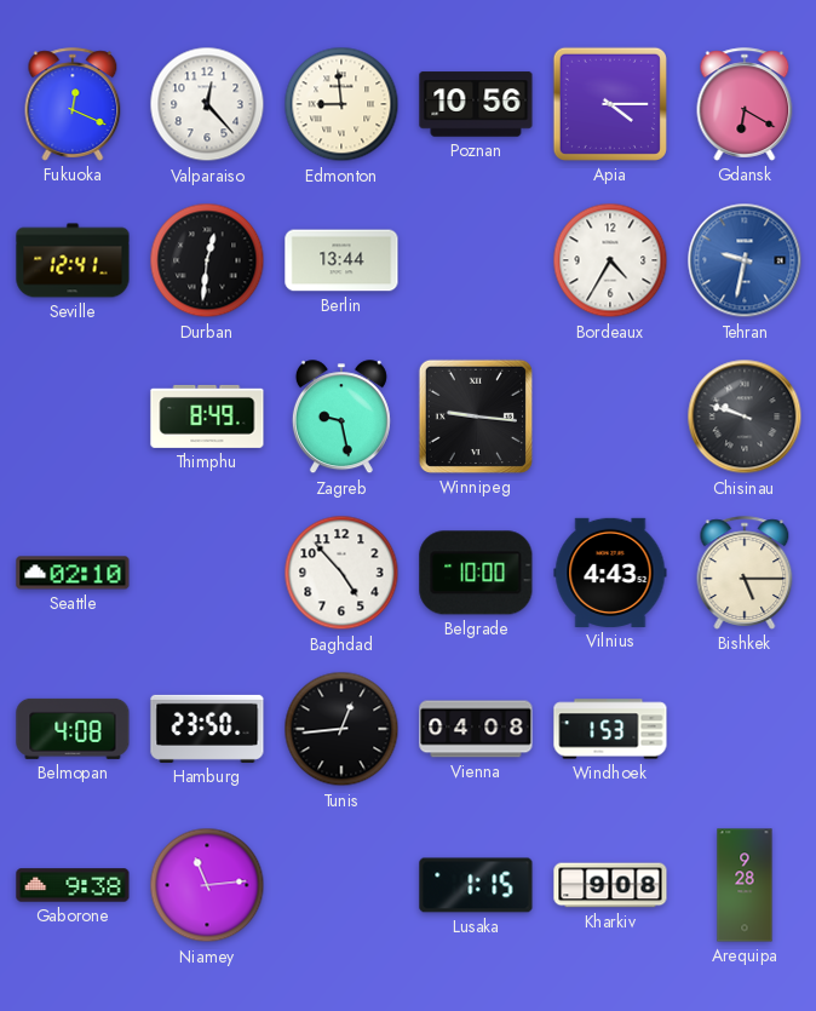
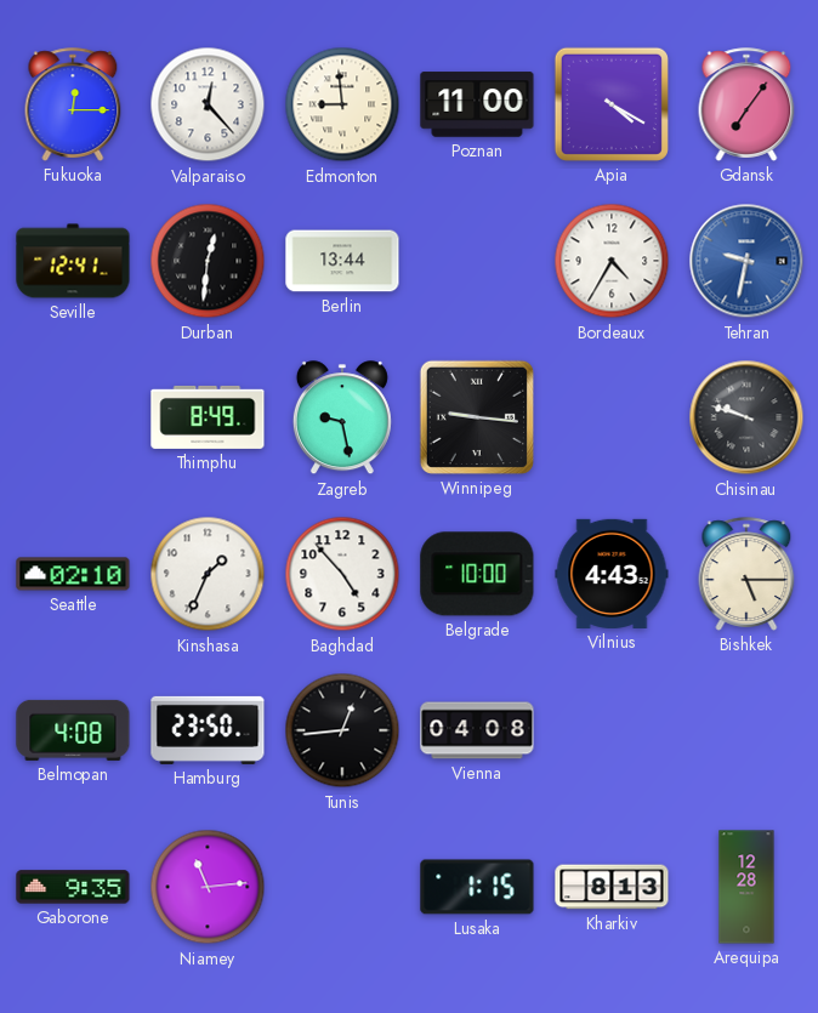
Fukuoka: 12:19 -> 12:15 (73, 104)
Poznan: 10:56 -> 11:00 (477, 104)
Apia: 4:15 -> 4:20 (612, 104)
Gdansk: 6:20 -> 7:06 (746, 104)
Kinshasa: none -> 1:34 (208, 574)
Windhoek: 1:53 -> none (610, 729)
Gaborone: 9:38 -> 9:35 (73, 887)
Kharkiv: 9:08 -> 8:13 (612, 887)
Arequipa: 9:28 -> 12:28 (746, 887)
